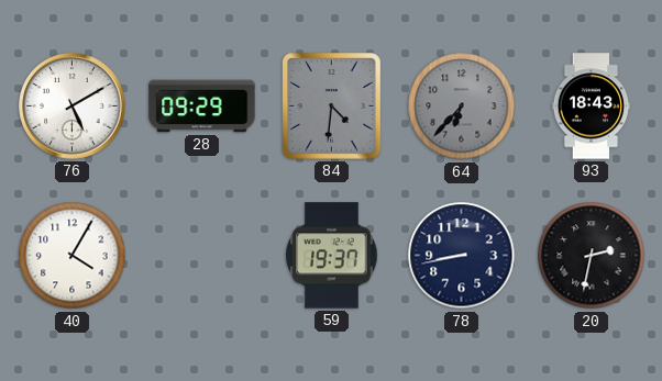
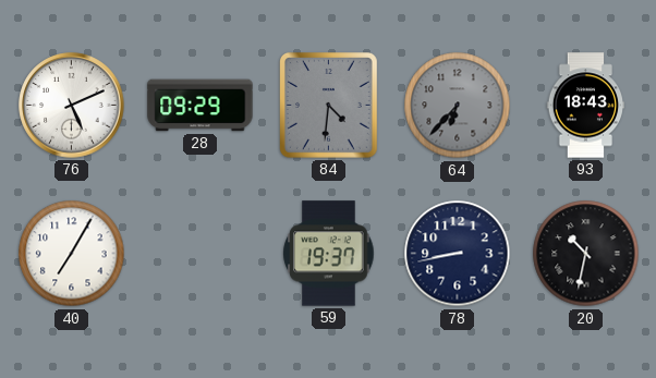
76: 5:10 -> 5:11 (72, 106)
40: 4:05 -> 7:05 (72, 254)
20: 2:32 -> 10:32 (586, 254)
